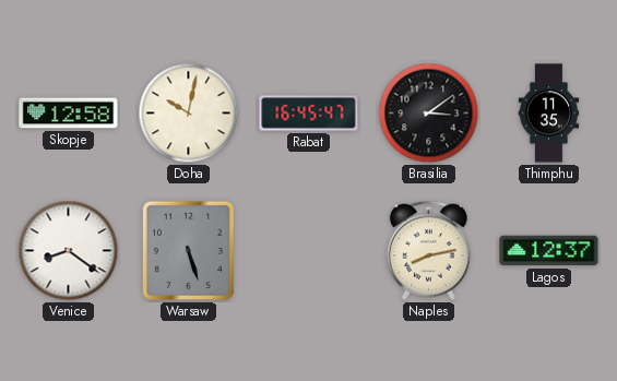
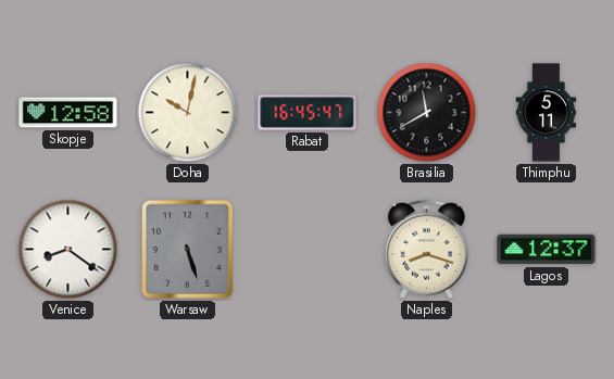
Brasilia: 3:09 -> 11:40 (427, 113)
Thimphu: 11:35 -> 5:11 (547, 113)
Naples: 8:13 -> 8:18 (426, 249)
